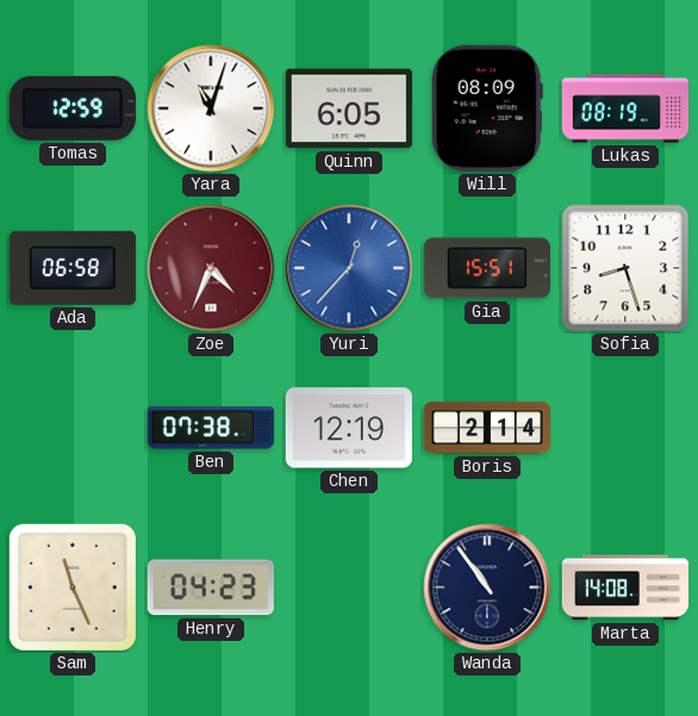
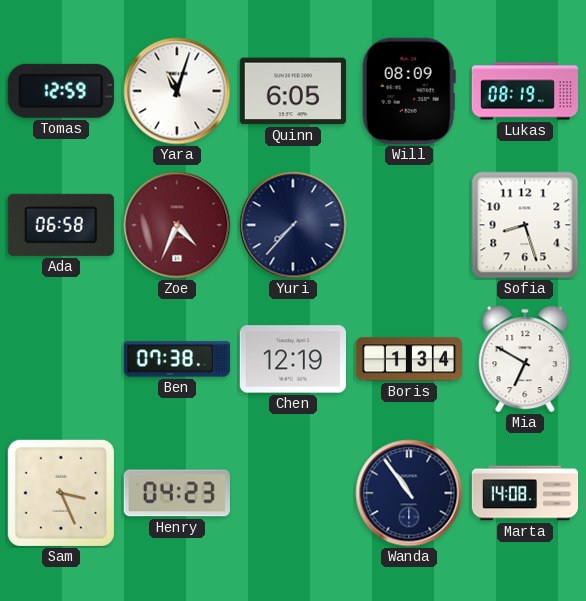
Yuri: 12:37 -> 7:37 (293, 225)
Yuri dial: blue -> navy (293, 225)
Gia: 15:51 -> none (487, 268)
Boris: 2:14 -> 1:34 (408, 359)
Mia: none -> 6:50 (525, 359)
Sam: 11:26 -> 3:26 (61, 493)
